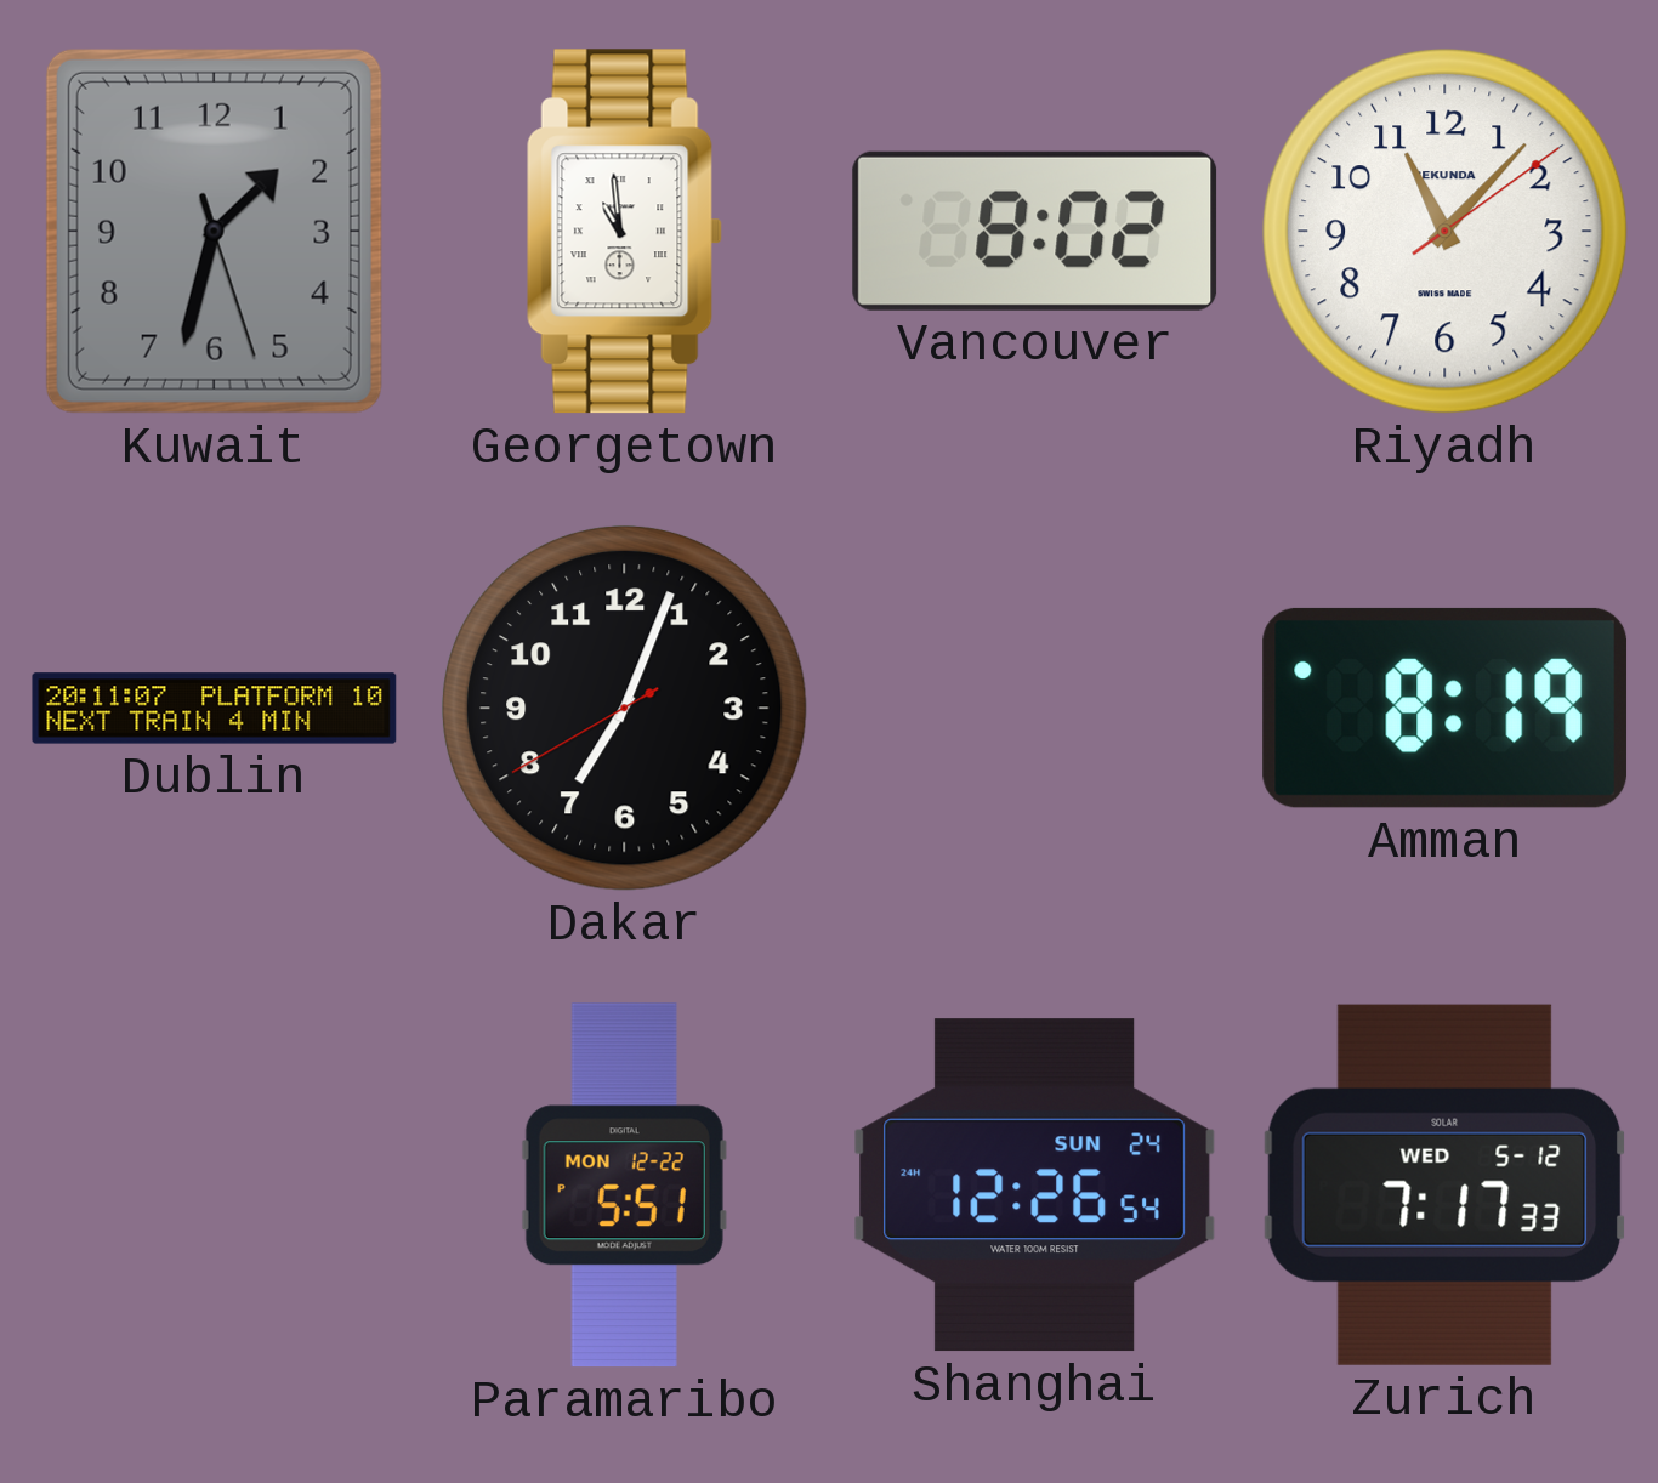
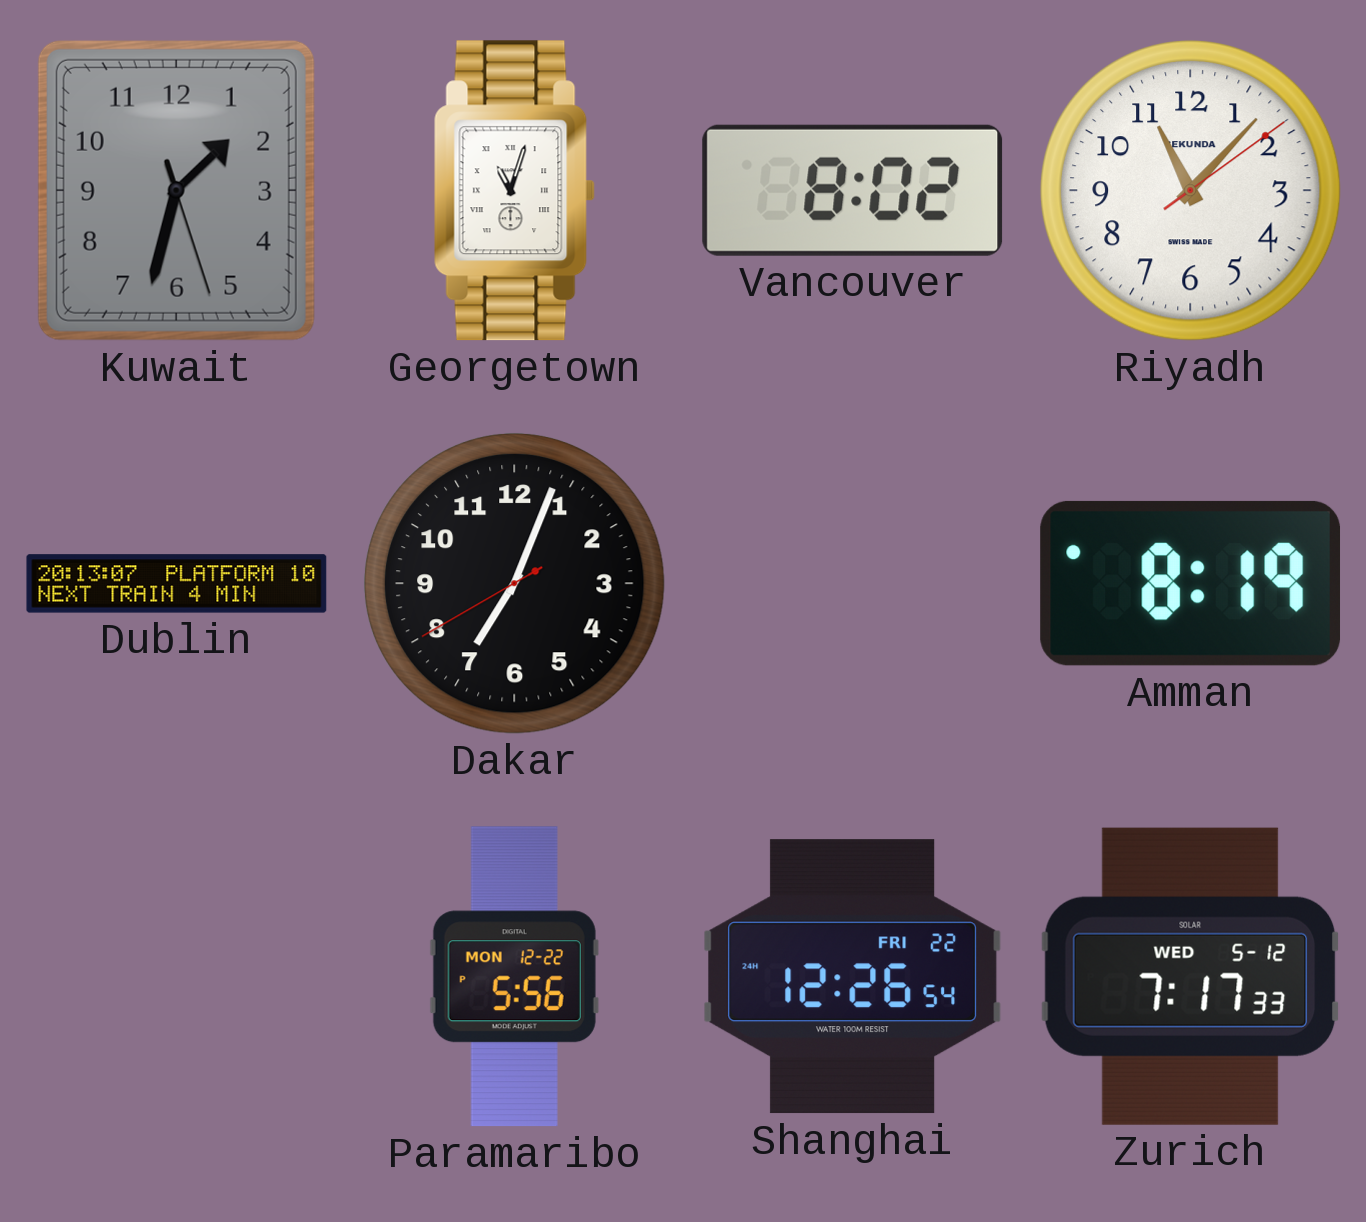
Georgetown: 10:59 -> 11:03 (514, 191)
Dublin: 20:11 -> 20:13 (177, 584)
Paramaribo: 5:51 -> 5:56 (514, 977)
Shanghai date: SUN 24 -> FRI 22 (853, 977)
